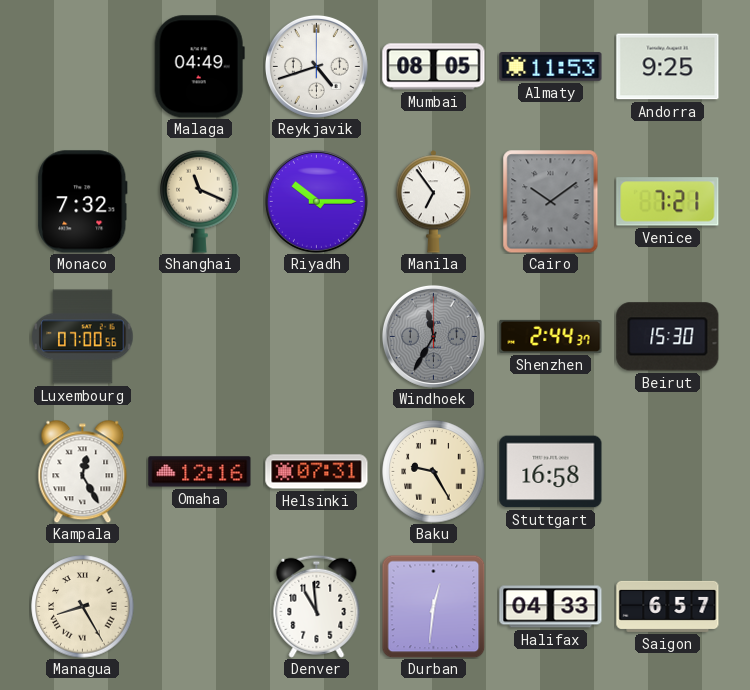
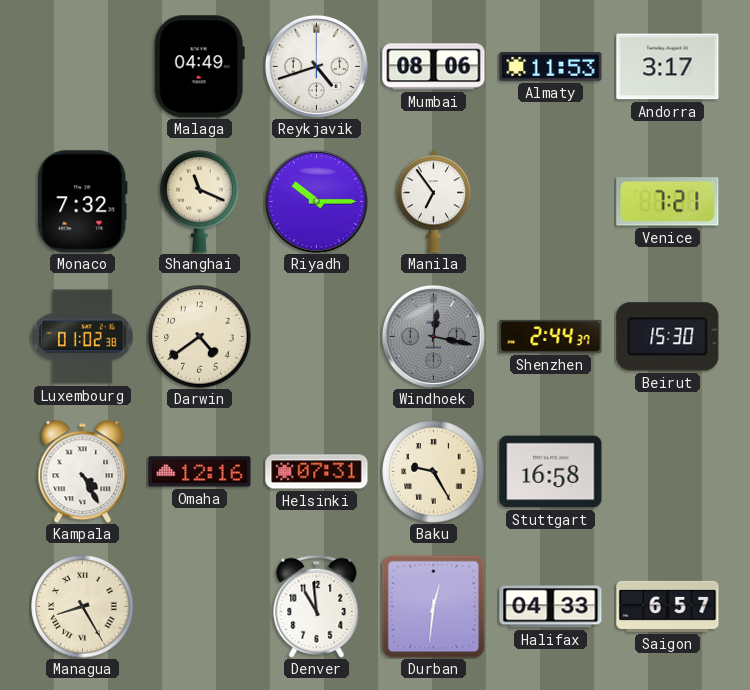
Mumbai: 08:05 -> 08:06 (434, 67)
Andorra: 9:25 -> 3:17 (668, 67)
Cairo: 10:09 -> none (551, 202)
Luxembourg: 07:00 -> 01:02 (83, 337)
Darwin: none -> 4:39 (200, 337)
Windhoek: 11:35 -> 12:17 (433, 336)
Kampala: 12:25 -> 4:25 (83, 471)
